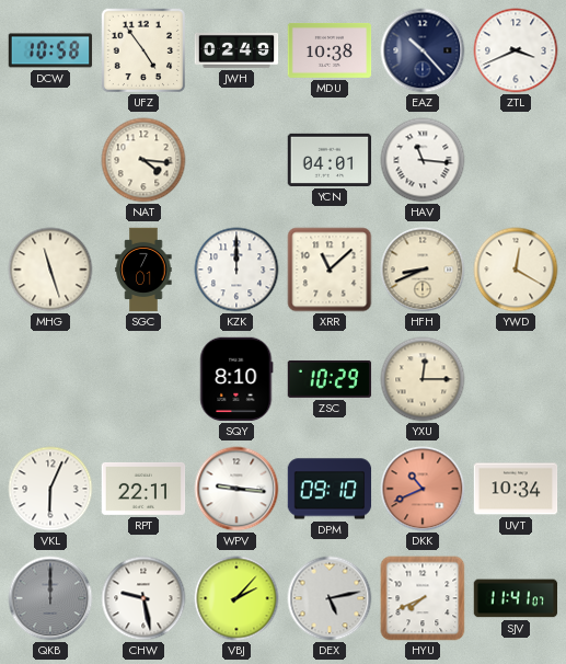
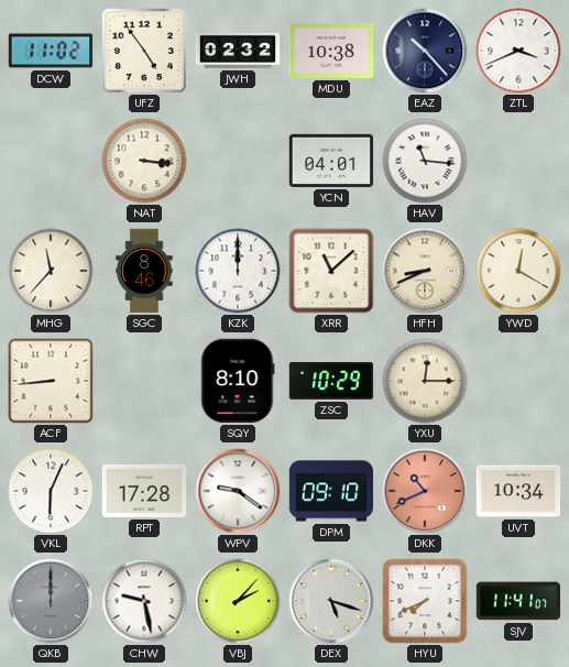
DCW: 10:58 -> 11:02 (51, 51)
JWH: 02:49 -> 02:32 (238, 51)
NAT: 4:16 -> 3:16 (144, 161)
MHG: 11:27 -> 11:37 (51, 271)
SGC: 7:01 -> 8:46 (144, 271)
ACF: none -> 8:44 (51, 381)
RPT: 22:11 -> 17:28 (144, 491)
WPV: 9:16 -> 9:21 (238, 491)
DEX: 5:13 -> 5:18 (331, 601)
